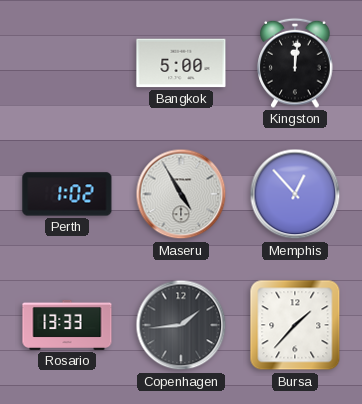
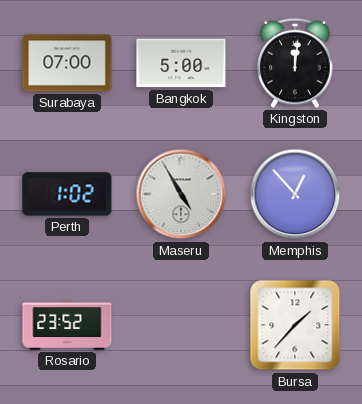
Surabaya: none -> 07:00 (67, 63)
Rosario: 13:33 -> 23:52 (67, 325)
Copenhagen: 1:44 -> none (181, 325)
